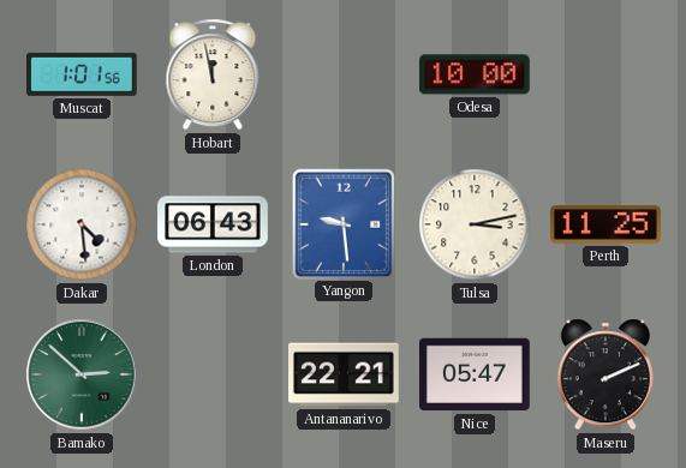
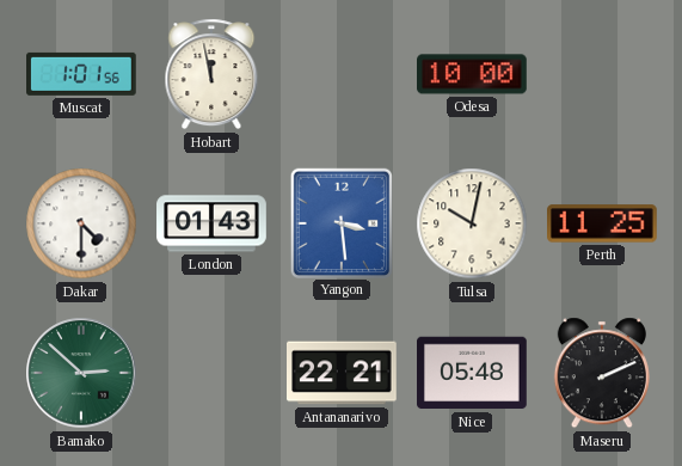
Dakar: 4:29 -> 4:30 (81, 223)
London: 06:43 -> 01:43 (211, 223)
Yangon: 9:29 -> 3:29 (340, 222)
Tulsa: 3:13 -> 10:02 (472, 223)
Nice: 05:47 -> 05:48 (473, 373)
